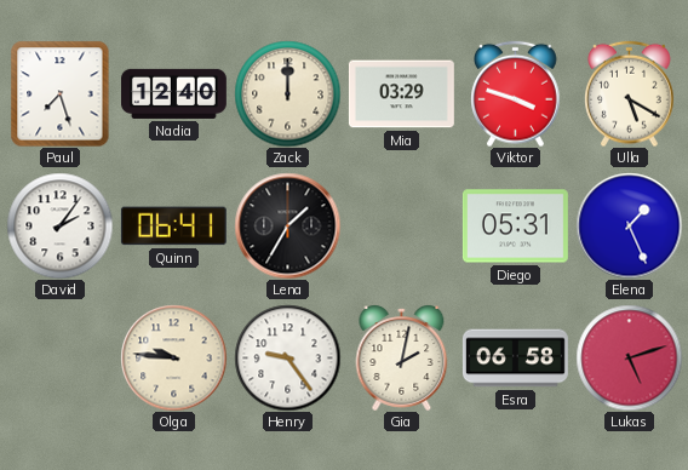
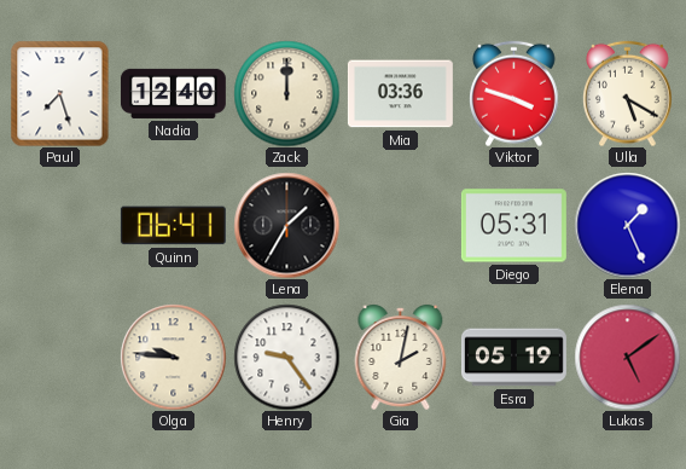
Mia: 03:29 -> 03:36 (400, 94)
David: 2:06 -> none (59, 225)
Esra: 06:58 -> 05:19 (513, 358)
Lukas: 5:12 -> 5:09 (627, 357)
